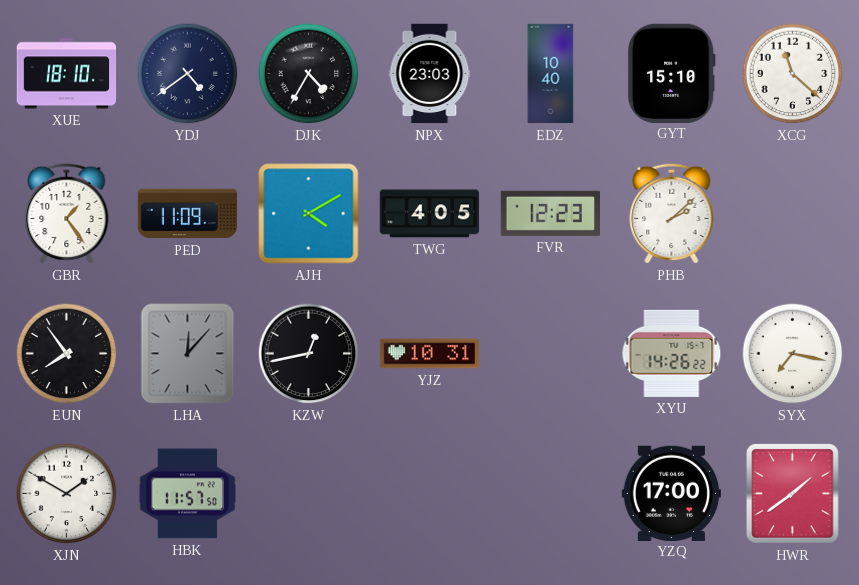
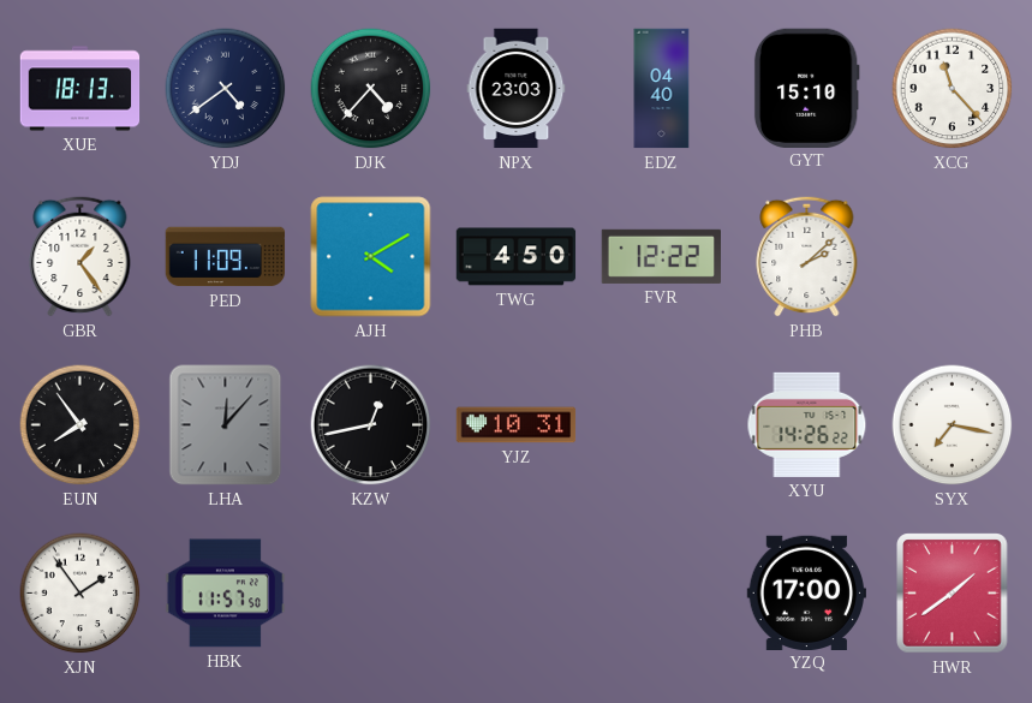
XUE: 18:10 -> 18:13 (80, 89)
DJK: 4:35 -> 4:37 (371, 89)
EDZ: 10:40 -> 04:40 (662, 89)
XCG: 11:22 -> 11:23 (953, 89)
TWG: 4:05 -> 4:50 (517, 257)
FVR: 12:23 -> 12:22 (661, 256)
XJN: 1:50 -> 1:54 (80, 594)
